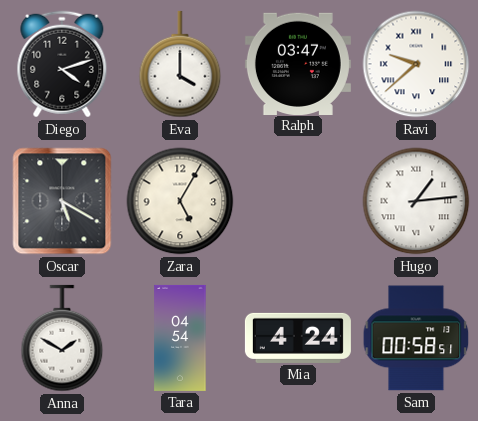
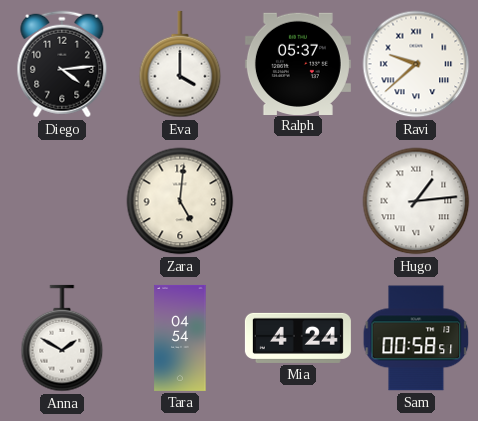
Diego: 4:12 -> 4:14 (62, 64)
Ralph: 03:47 -> 05:37 (298, 63)
Oscar: 5:20 -> none (62, 201)
Zara: 5:05 -> 5:01 (180, 201)
